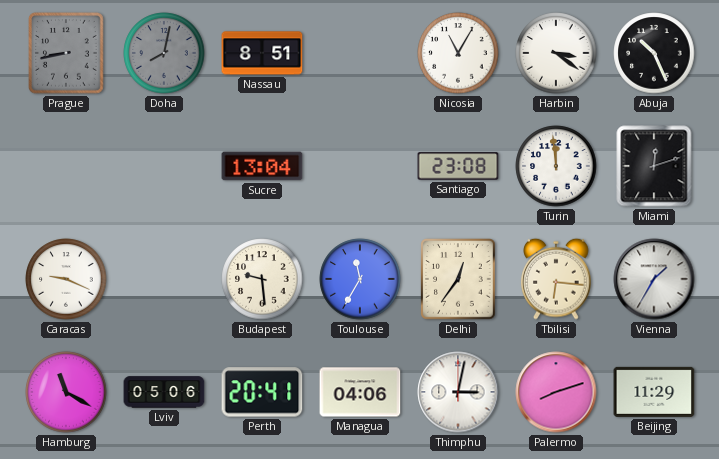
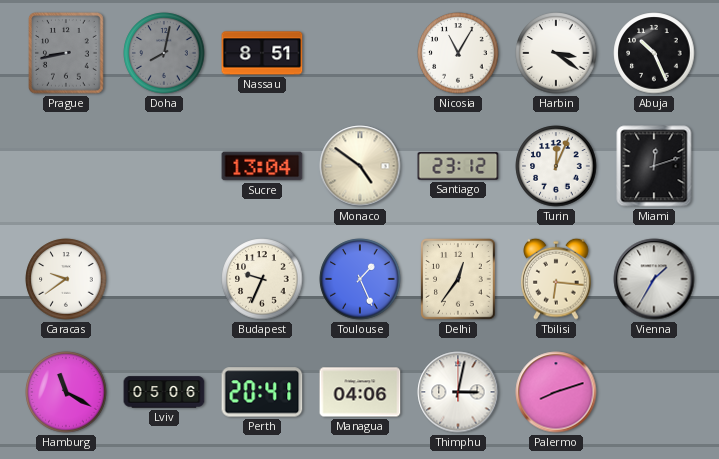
Monaco: none -> 4:51 (360, 166)
Santiago: 23:08 -> 23:12 (458, 166)
Turin: 11:59 -> 12:04 (556, 166)
Caracas: 9:19 -> 9:39 (66, 279)
Budapest: 9:29 -> 9:34 (262, 279)
Toulouse: 11:35 -> 1:26 (360, 279)
Beijing: 11:29 -> none (654, 392)
